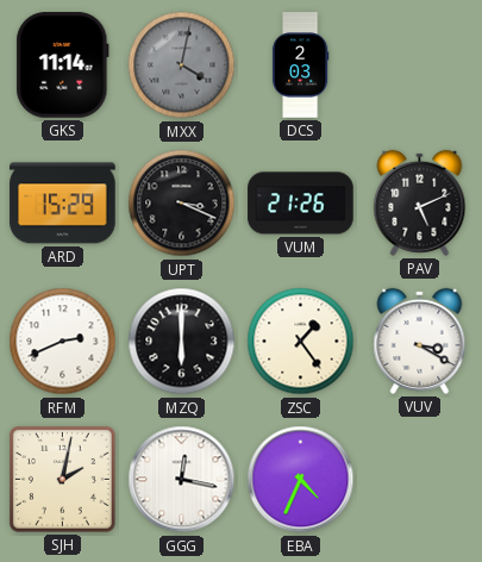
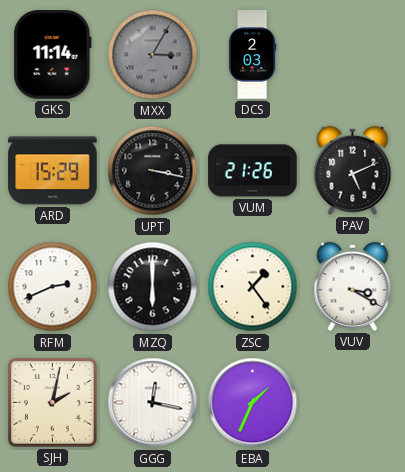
MXX: 4:02 -> 3:05 (153, 55)
UPT: 3:19 -> 3:17 (153, 171)
EBA: 4:34 -> 1:34 (253, 403)
